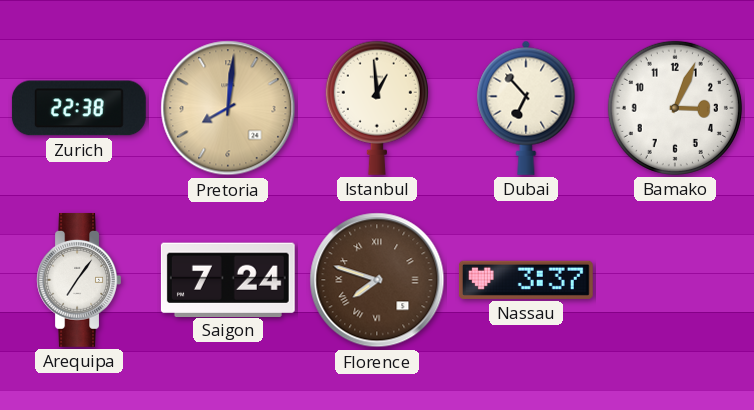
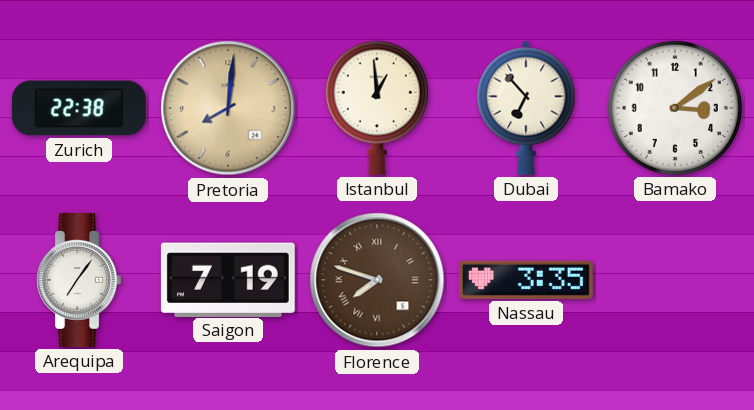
Bamako: 3:04 -> 3:09 (675, 108)
Saigon: 7:24 -> 7:19 (228, 279)
Nassau: 3:37 -> 3:35 (526, 280)
